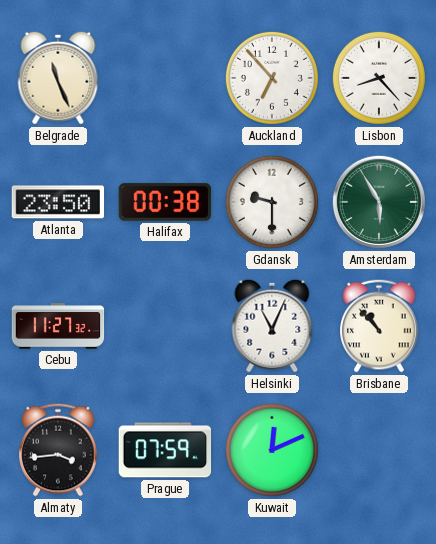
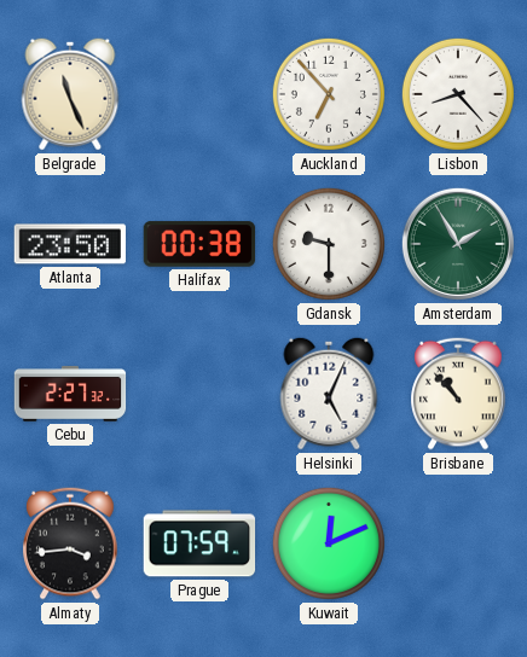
Amsterdam: 5:55 -> 1:55 (458, 244)
Cebu: 11:27 -> 2:27 (70, 394)
Helsinki: 11:04 -> 5:04 (329, 394)
